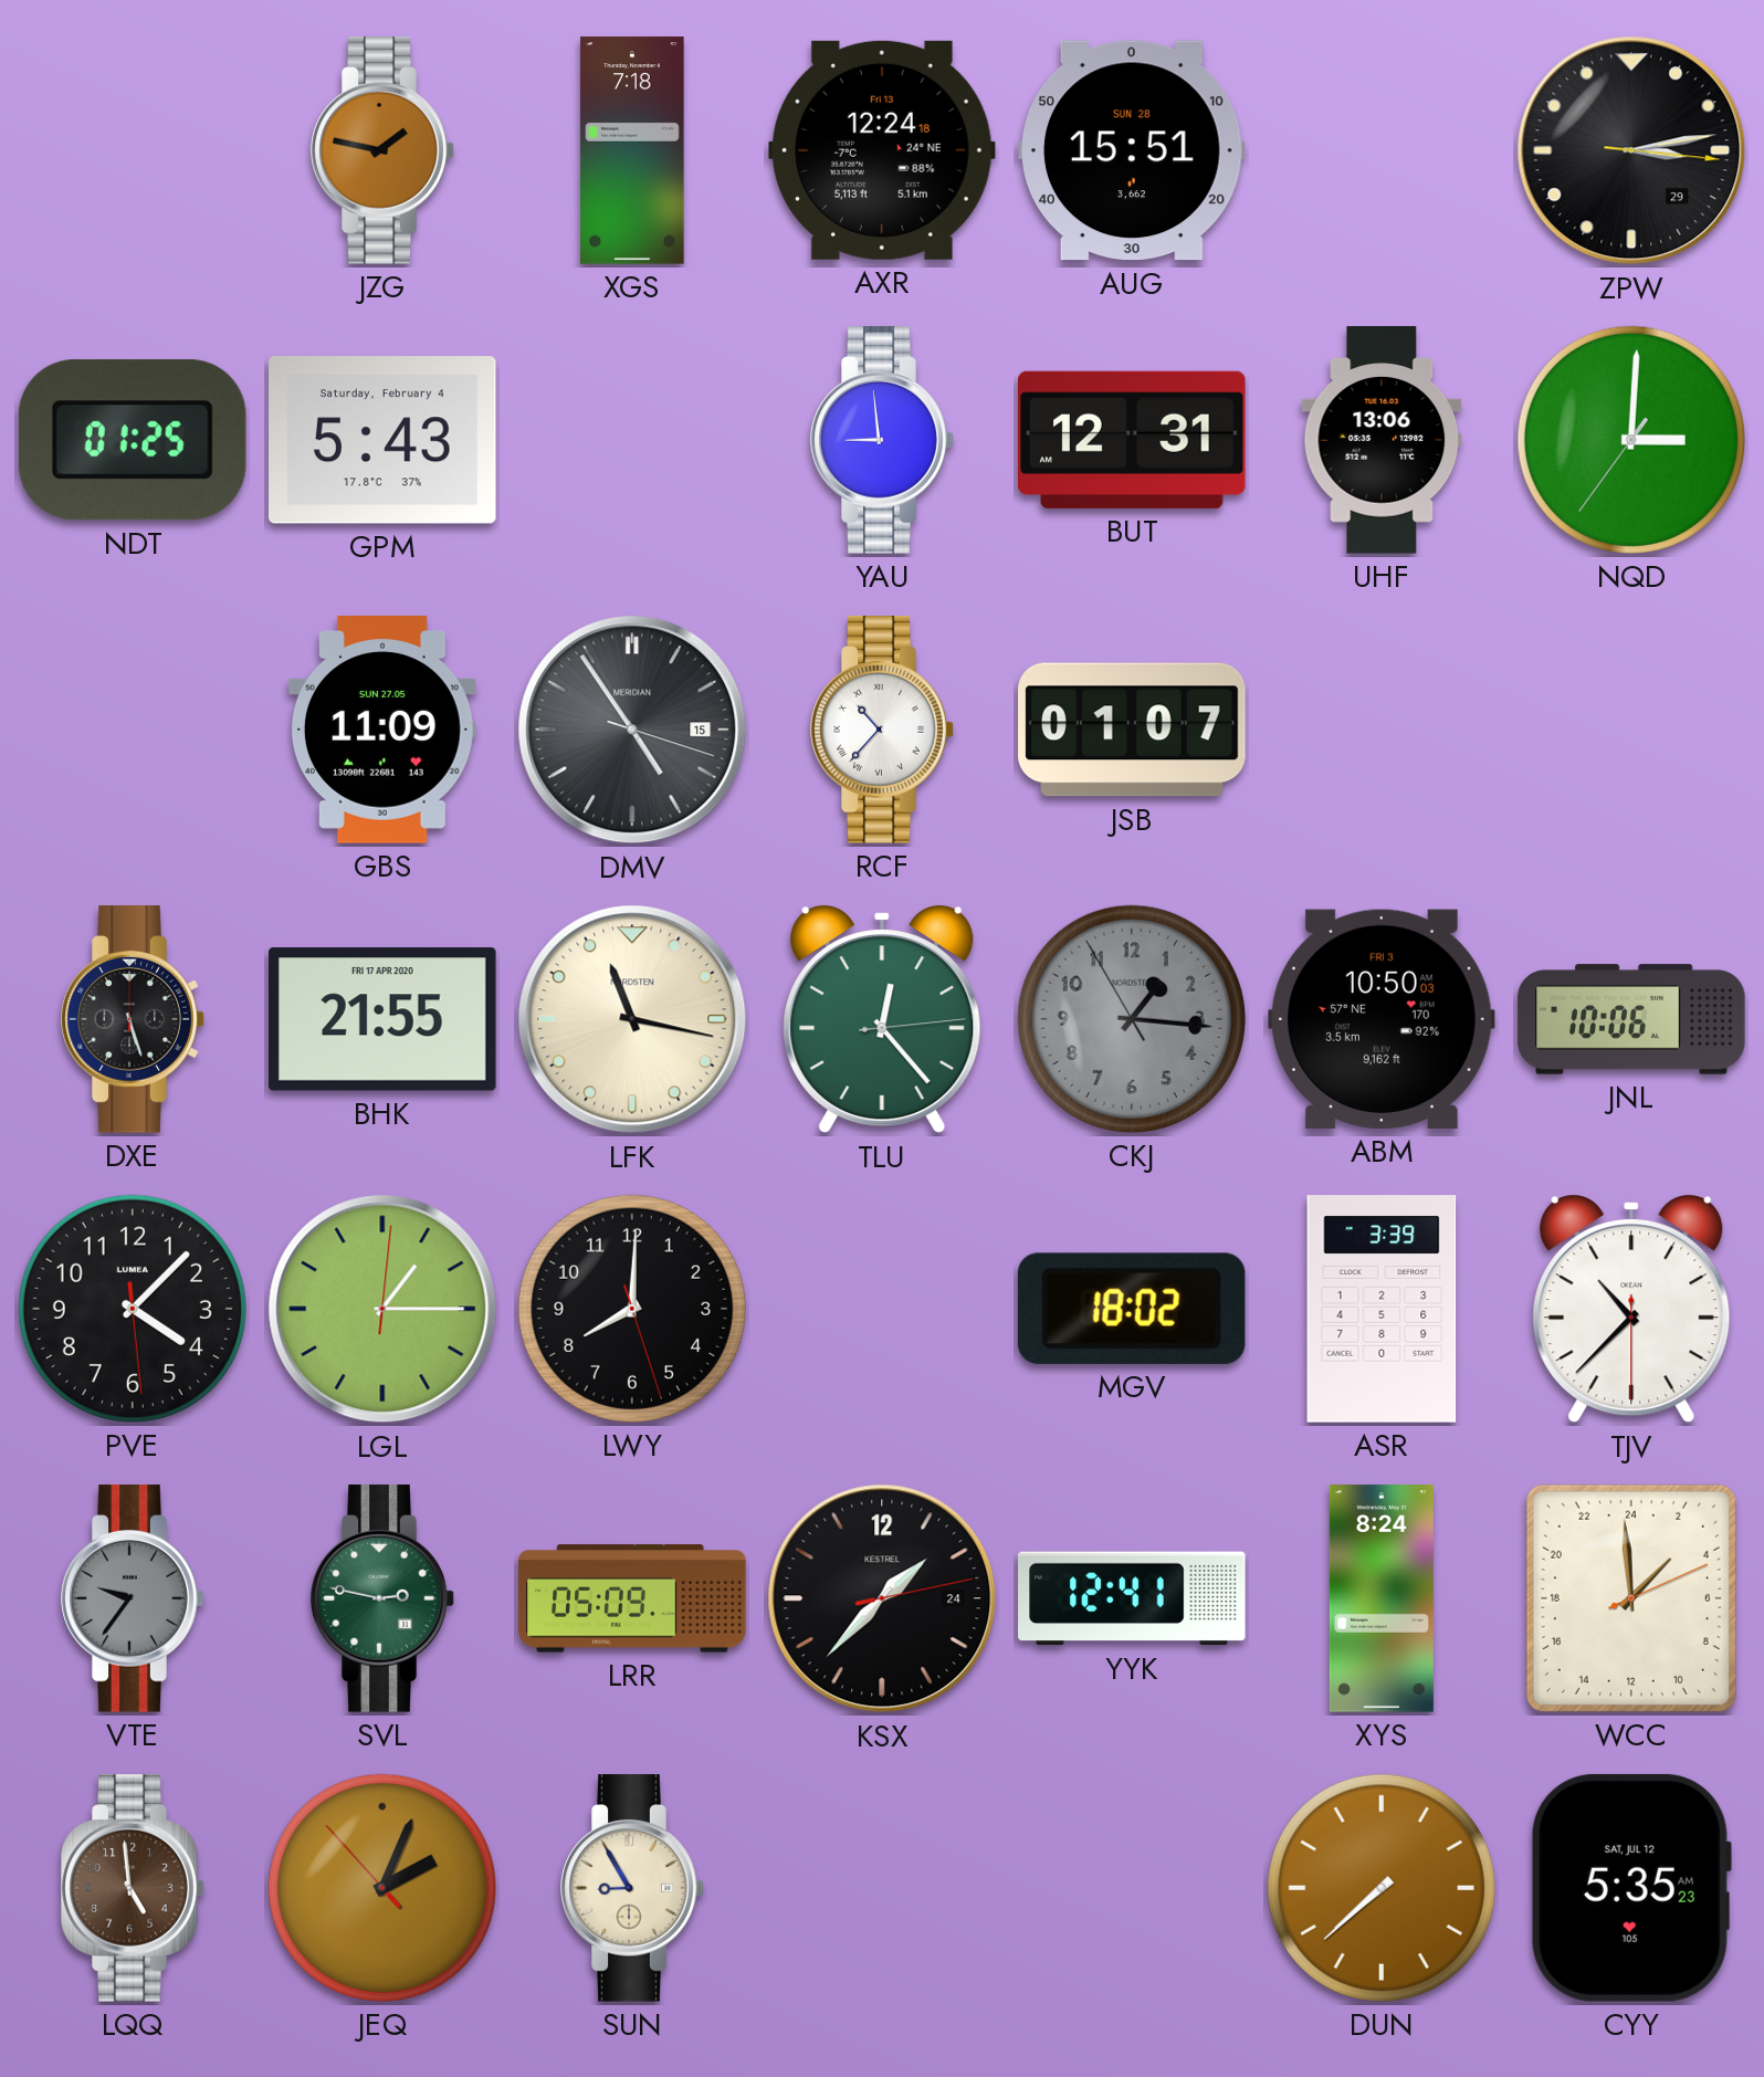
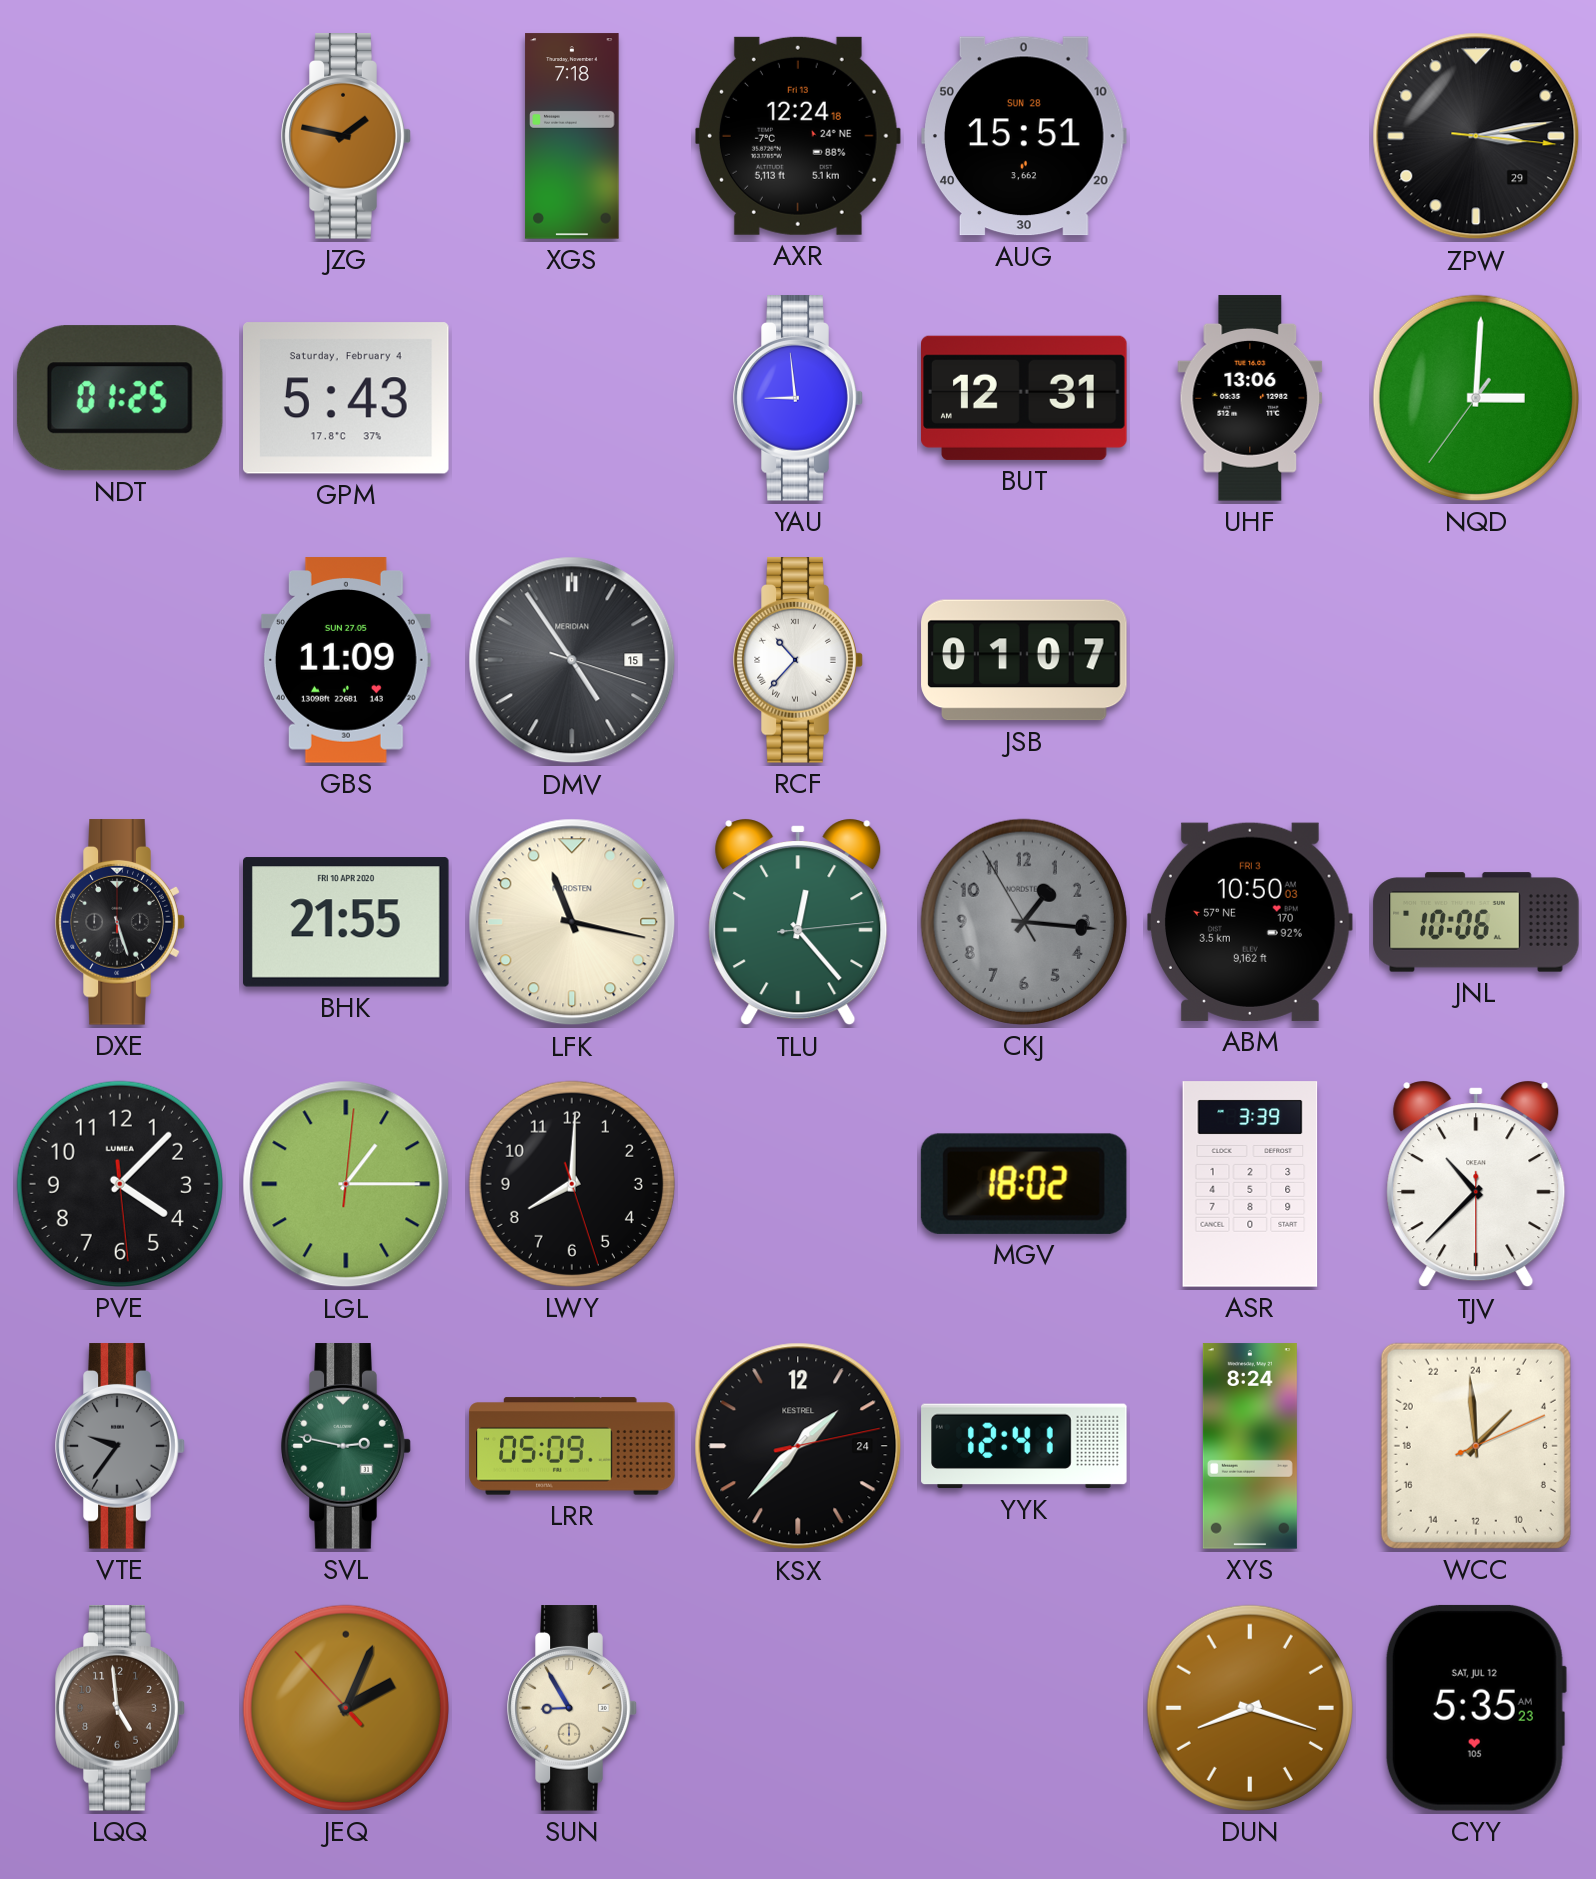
BHK date: FRI 17 APR 2020 -> FRI 10 APR 2020 (347, 922)
DUN: 7:38 -> 8:18 (1250, 1708)
